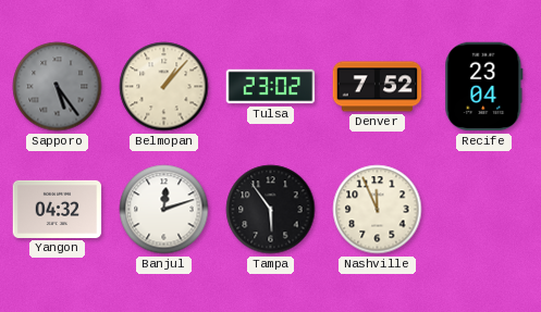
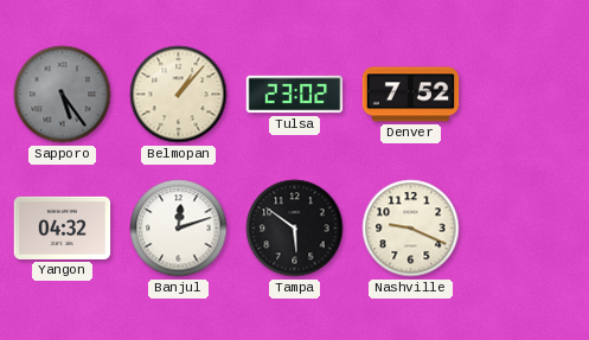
Recife: 23:04 -> none (484, 87)
Tampa: 5:54 -> 5:51 (295, 229)
Nashville: 11:56 -> 9:19 (411, 229)
